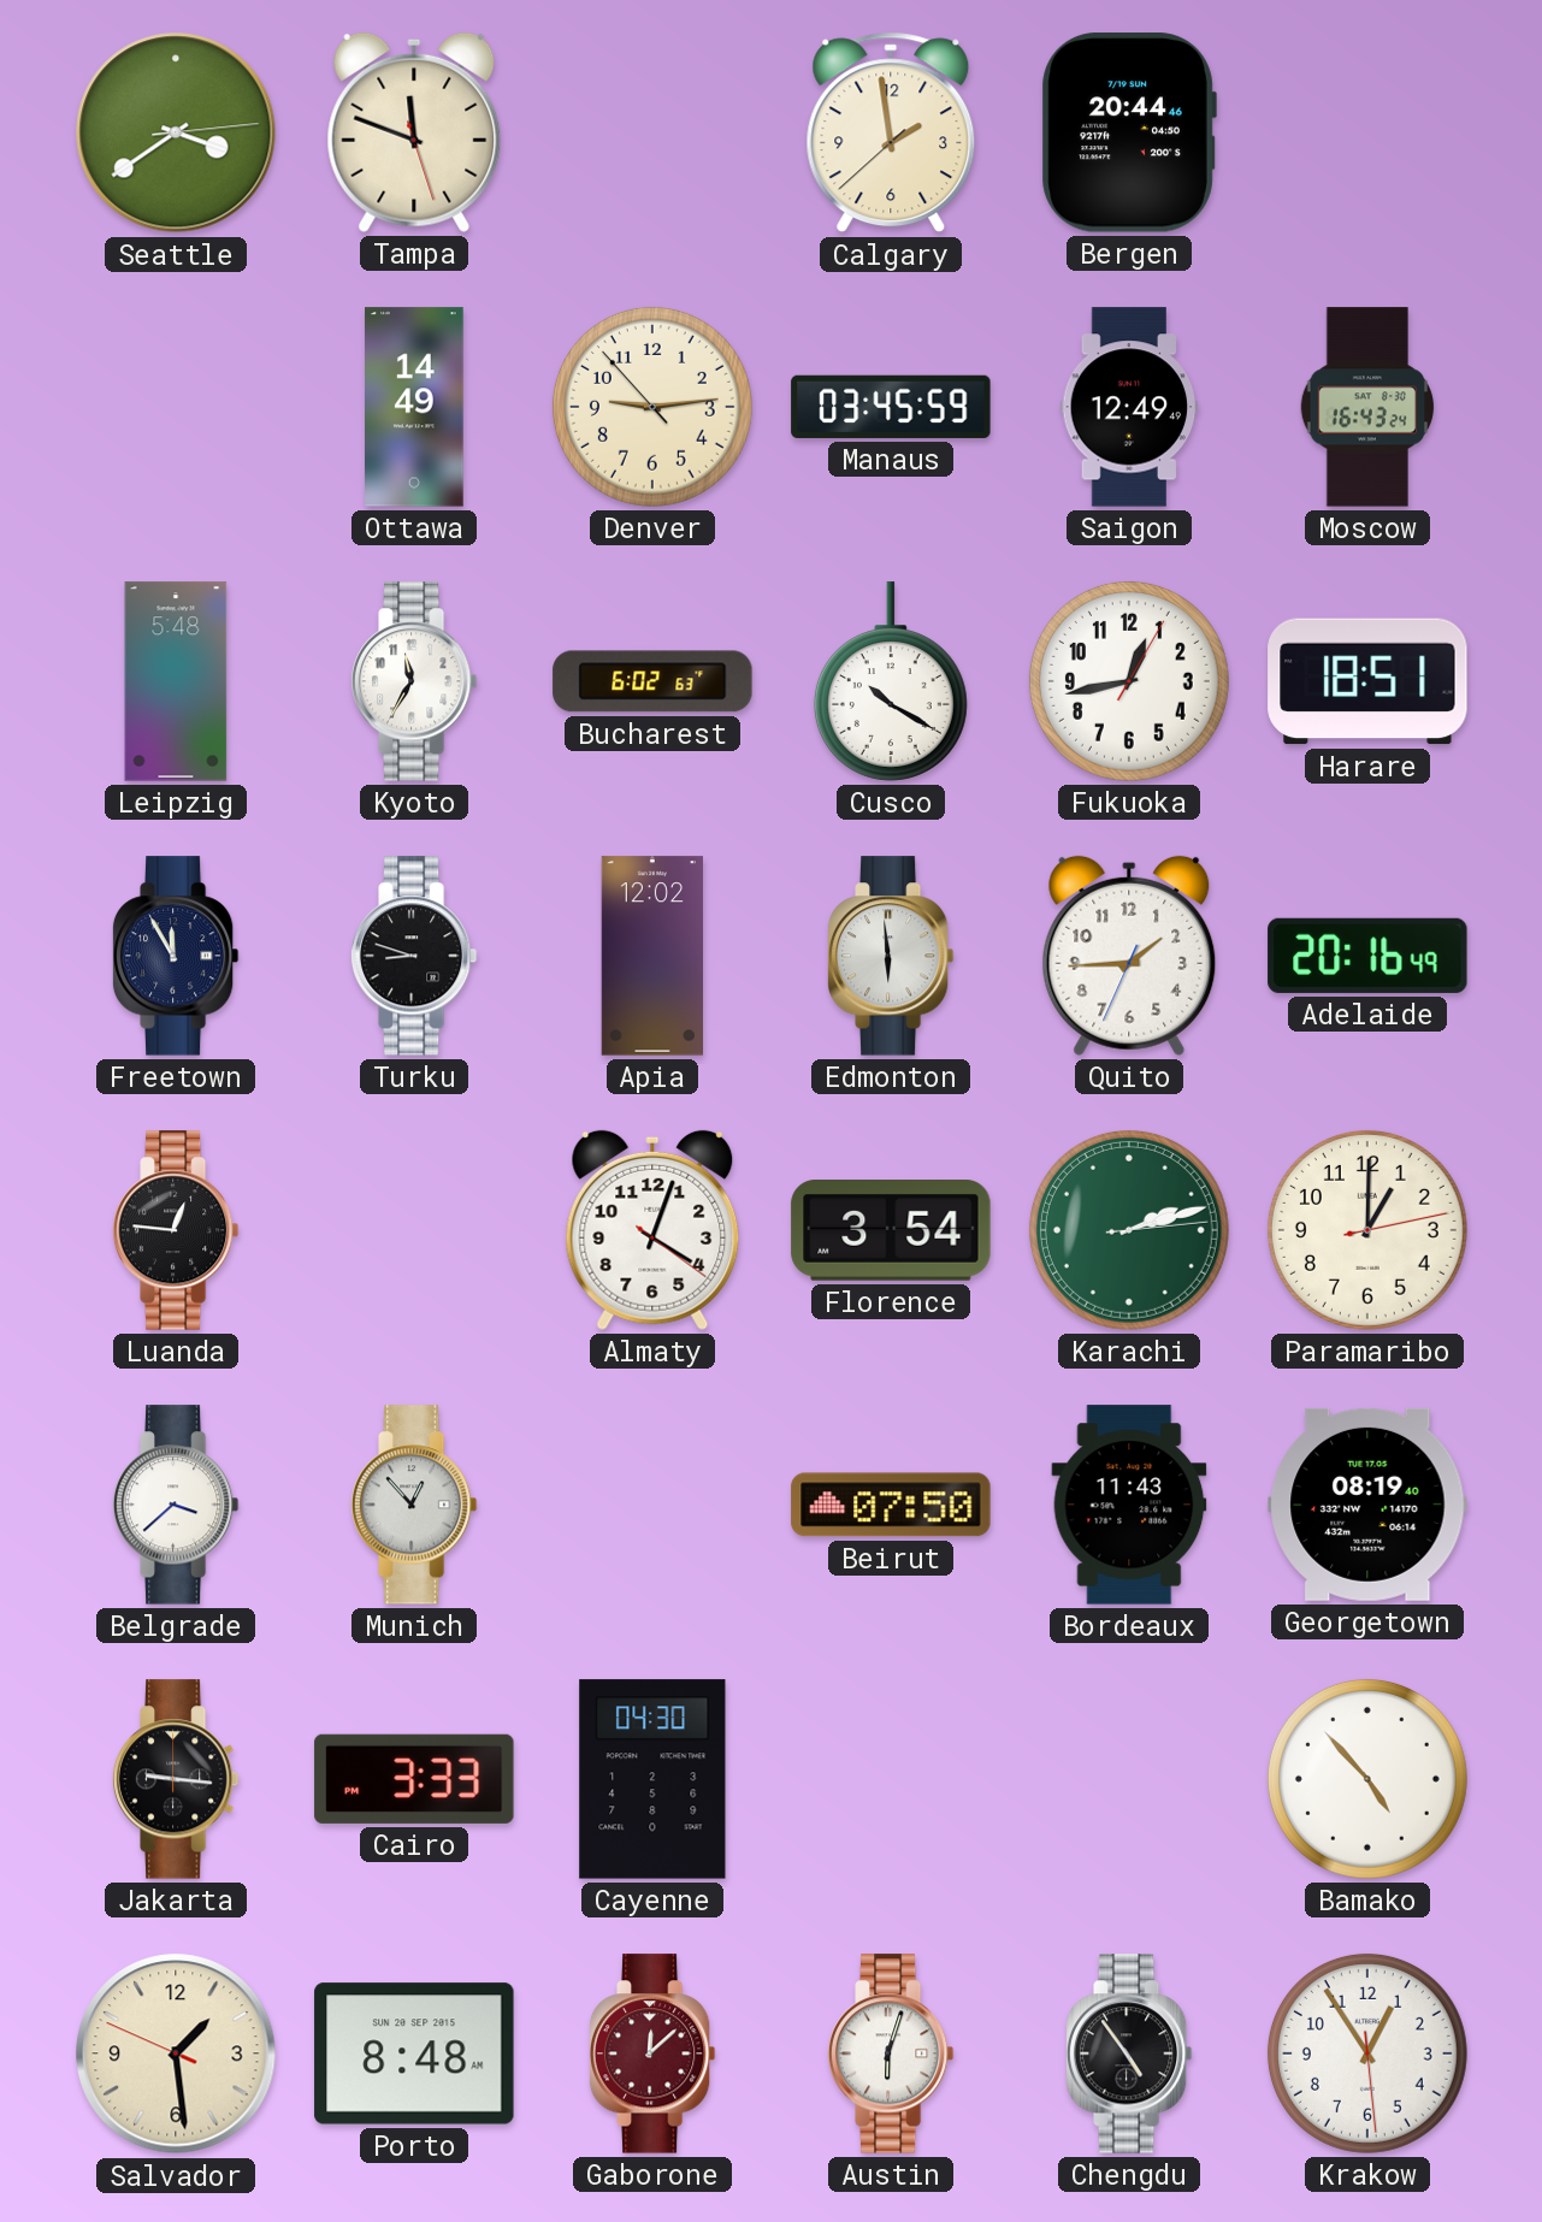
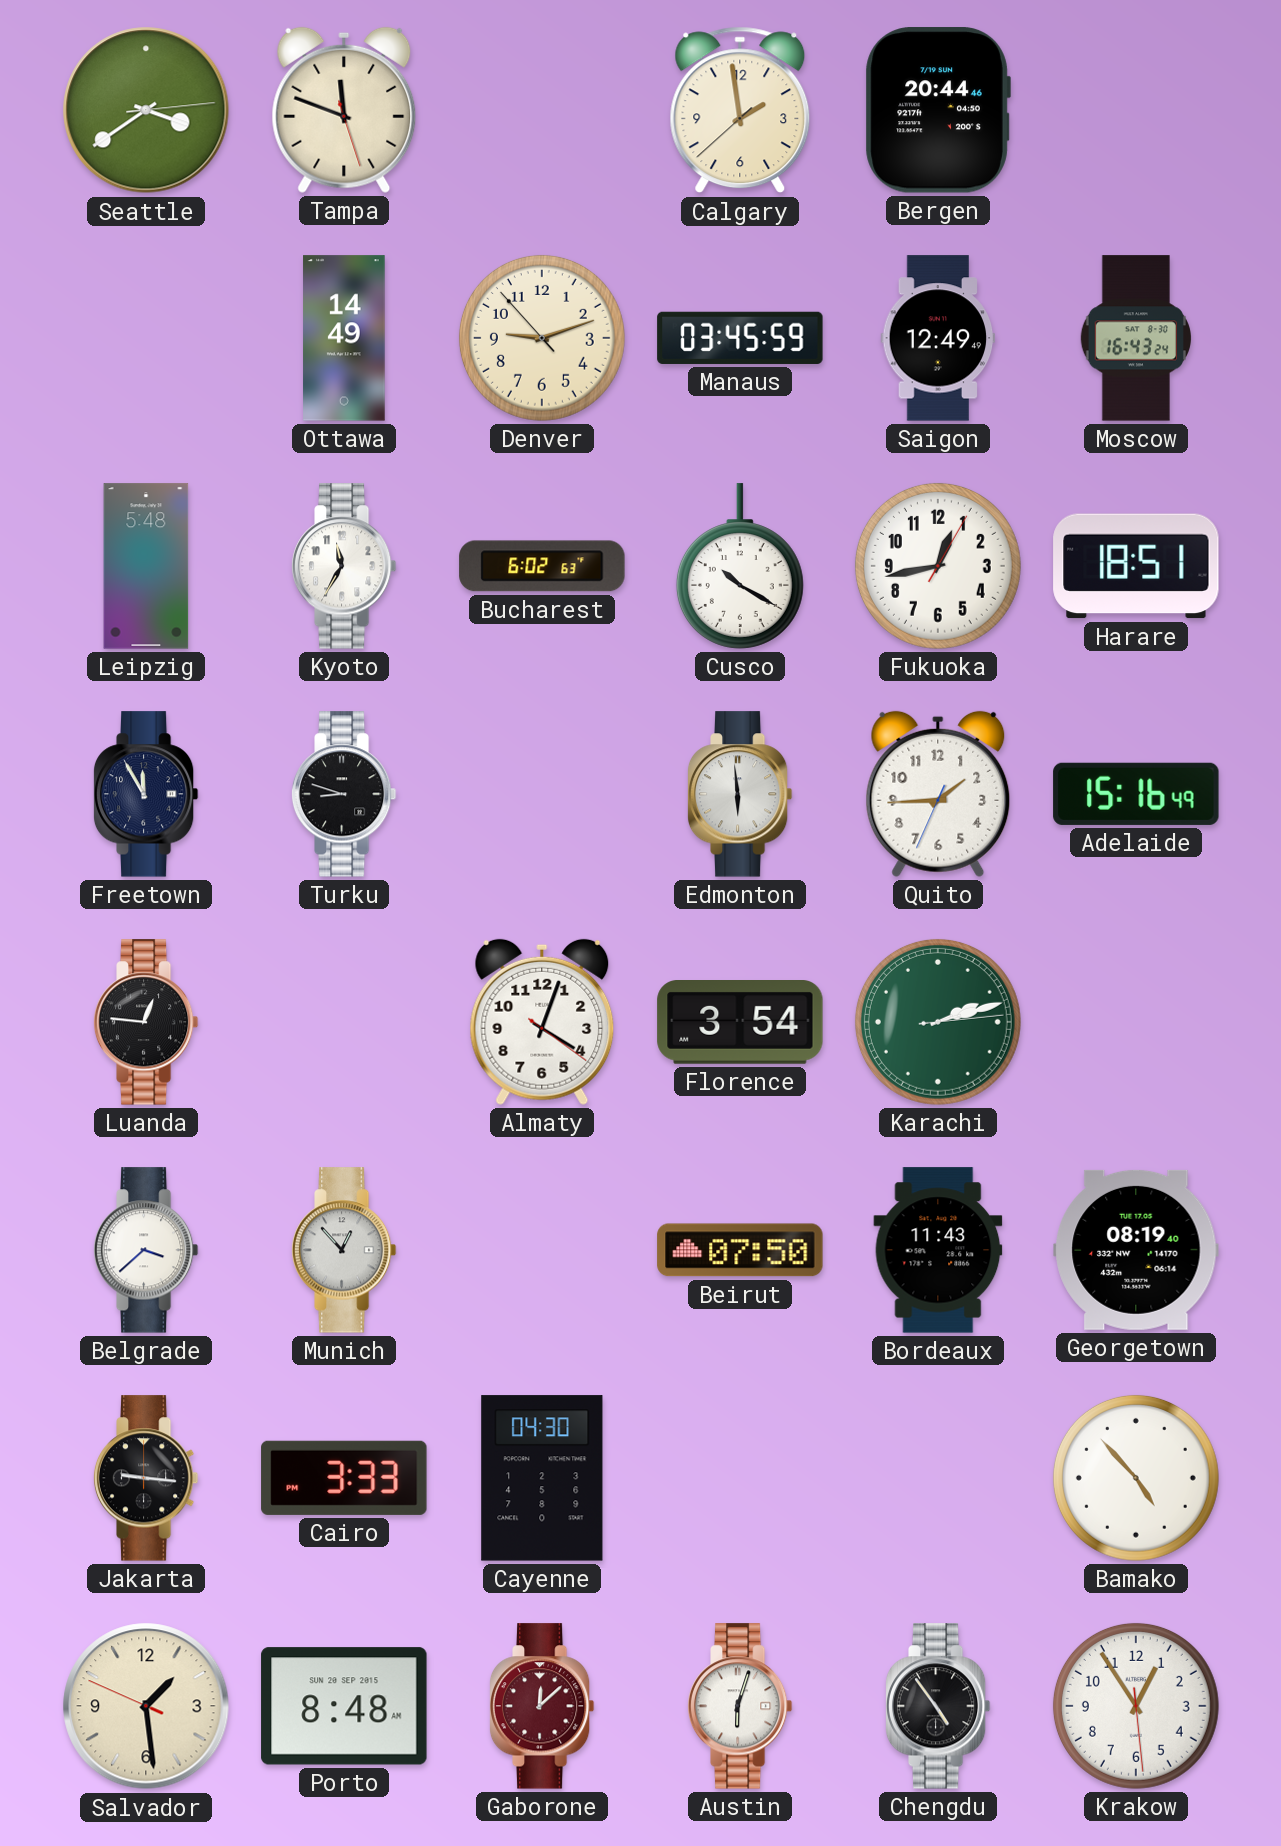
Denver: 9:13 -> 9:11 (542, 338)
Apia: 12:02 -> none (651, 956)
Adelaide: 20:16 -> 15:16 (1136, 794)
Paramaribo: 1:00 -> none (1367, 1230)
